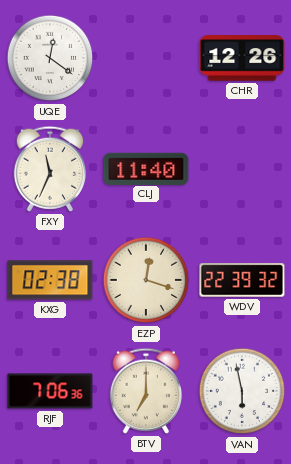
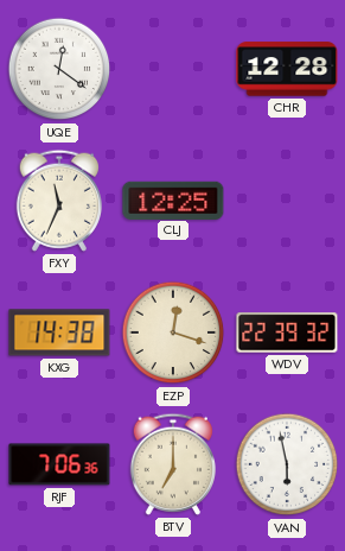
CHR: 12:26 -> 12:28 (287, 69)
CLJ: 11:40 -> 12:25 (173, 199)
KXG: 02:38 -> 14:38 (59, 332)
